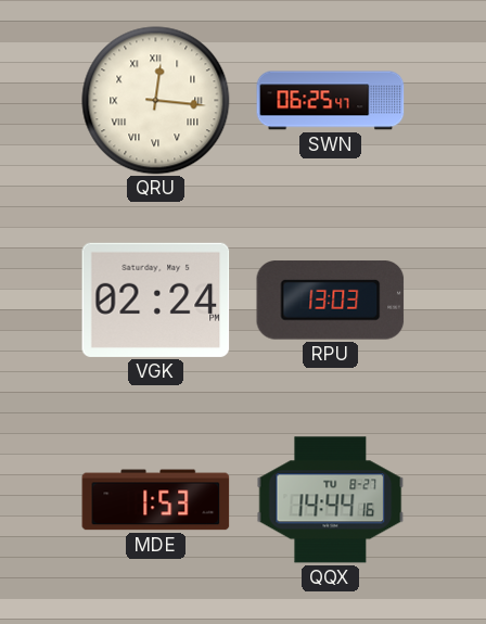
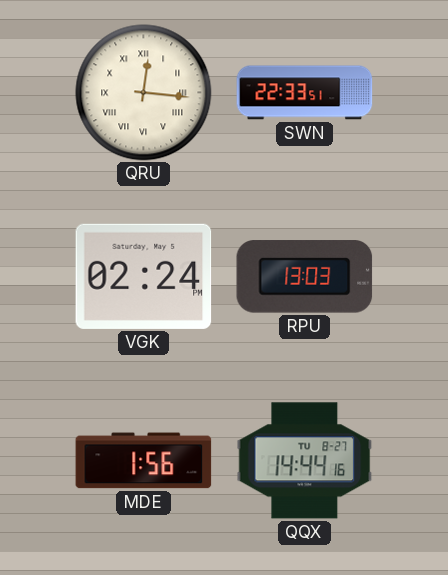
SWN: 06:25 -> 22:33 (305, 93)
MDE: 1:53 -> 1:56 (144, 461)
